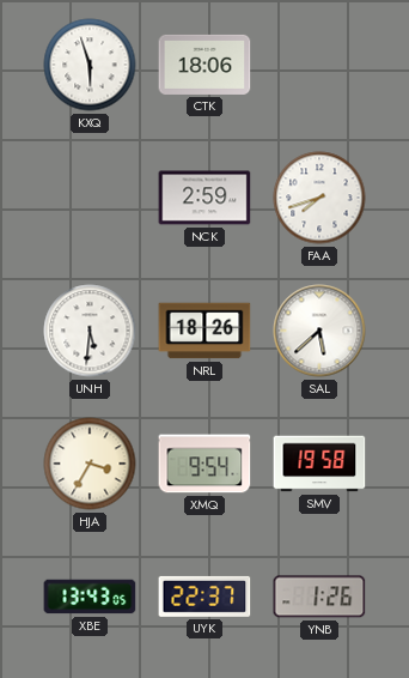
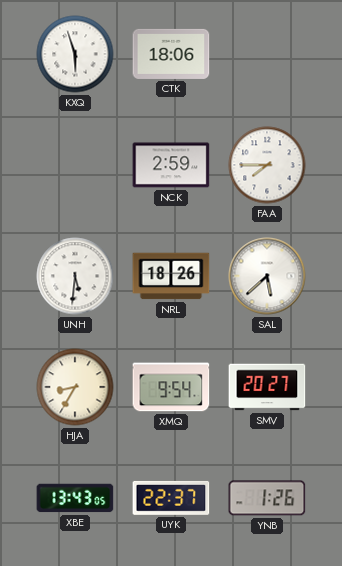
FAA: 7:42 -> 7:45 (267, 165)
HJA: 3:35 -> 8:35 (75, 387)
SMV: 19:58 -> 20:27 (267, 387)
